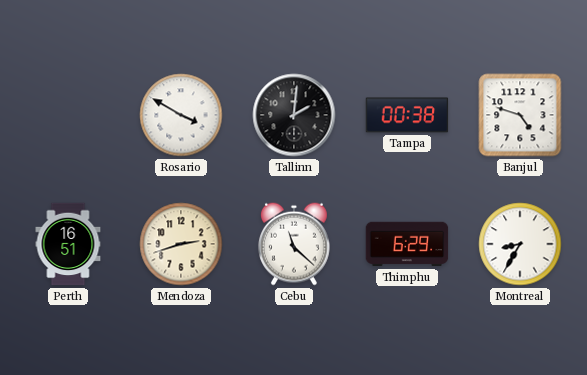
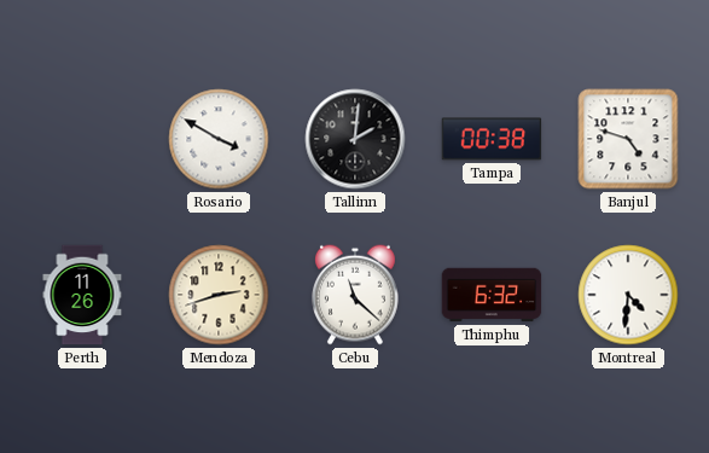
Perth: 16:51 -> 11:26 (82, 295)
Thimphu: 6:29 -> 6:32 (492, 295)
Montreal: 8:35 -> 4:31 (628, 295)
